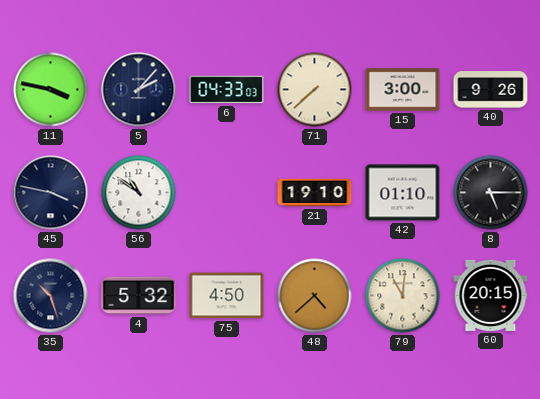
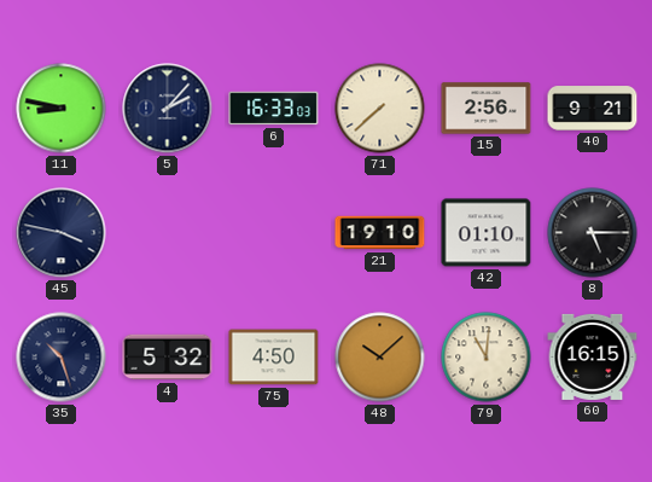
11: 3:47 -> 8:47 (62, 109)
6: 04:33 -> 16:33 (274, 109)
15: 3:00 -> 2:56 (487, 109)
40: 9:26 -> 9:21 (593, 109)
56: 10:51 -> none (139, 193)
48: 4:38 -> 10:08 (380, 358)
60: 20:15 -> 16:15 (593, 356)
